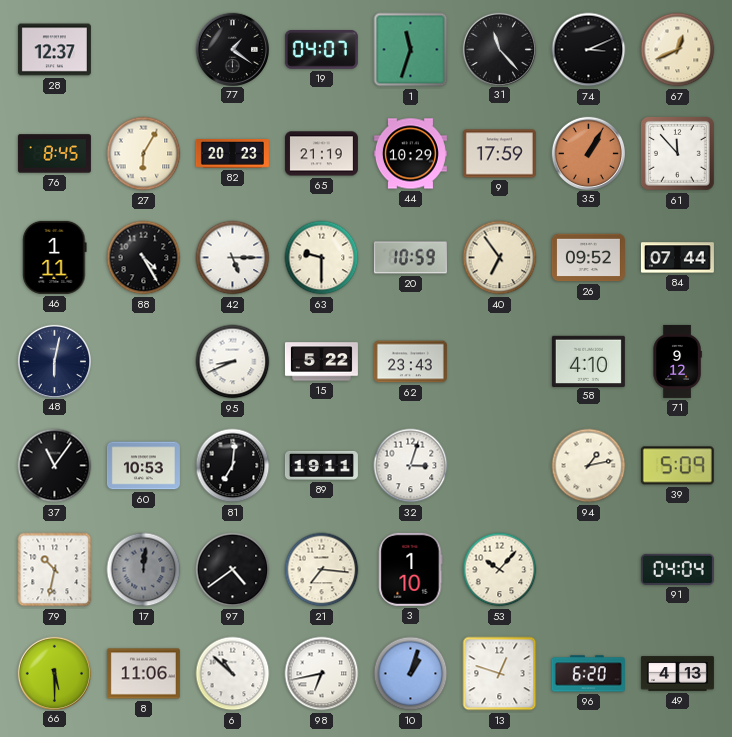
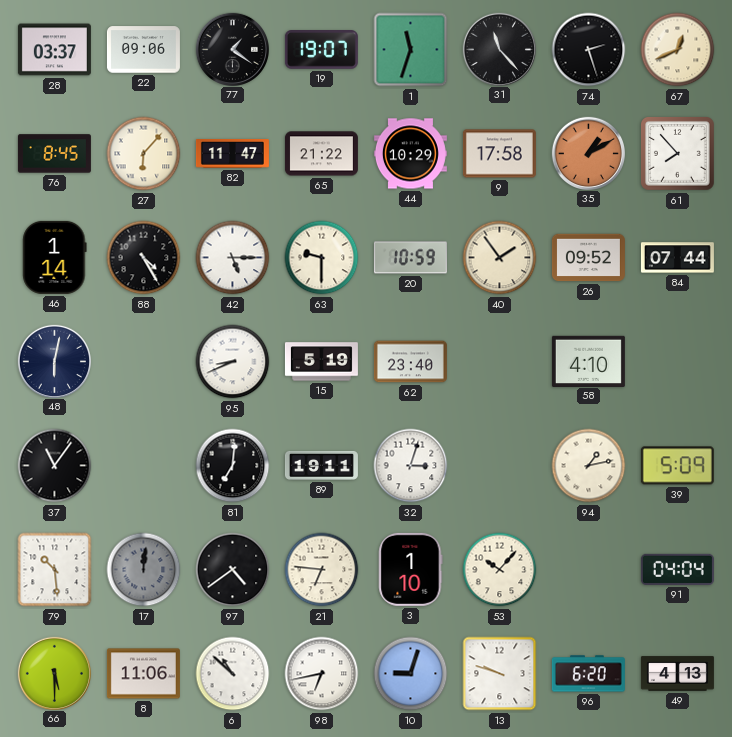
28: 12:37 -> 03:37 (54, 50)
22: none -> 09:06 (143, 50)
19: 04:07 -> 19:07 (321, 50)
74: 3:11 -> 2:27 (589, 50)
27: 6:05 -> 6:07 (144, 154)
82: 20:23 -> 11:47 (232, 154)
65: 21:19 -> 21:22 (321, 154)
9: 17:59 -> 17:58 (499, 154)
35: 1:05 -> 1:10 (588, 153)
61: 11:53 -> 7:53 (678, 154)
46: 1:11 -> 1:14 (55, 257)
40: 6:54 -> 1:54 (500, 258)
15: 5:22 -> 5:19 (321, 362)
62: 23:43 -> 23:40 (410, 362)
71: 9:12 -> none (677, 361)
60: 10:53 -> none (143, 466)
79: 10:32 -> 10:29 (55, 570)
21: 7:16 -> 6:46 (322, 570)
10: 1:03 -> 9:03 (411, 674)
13: 12:48 -> 9:48 (500, 674)
